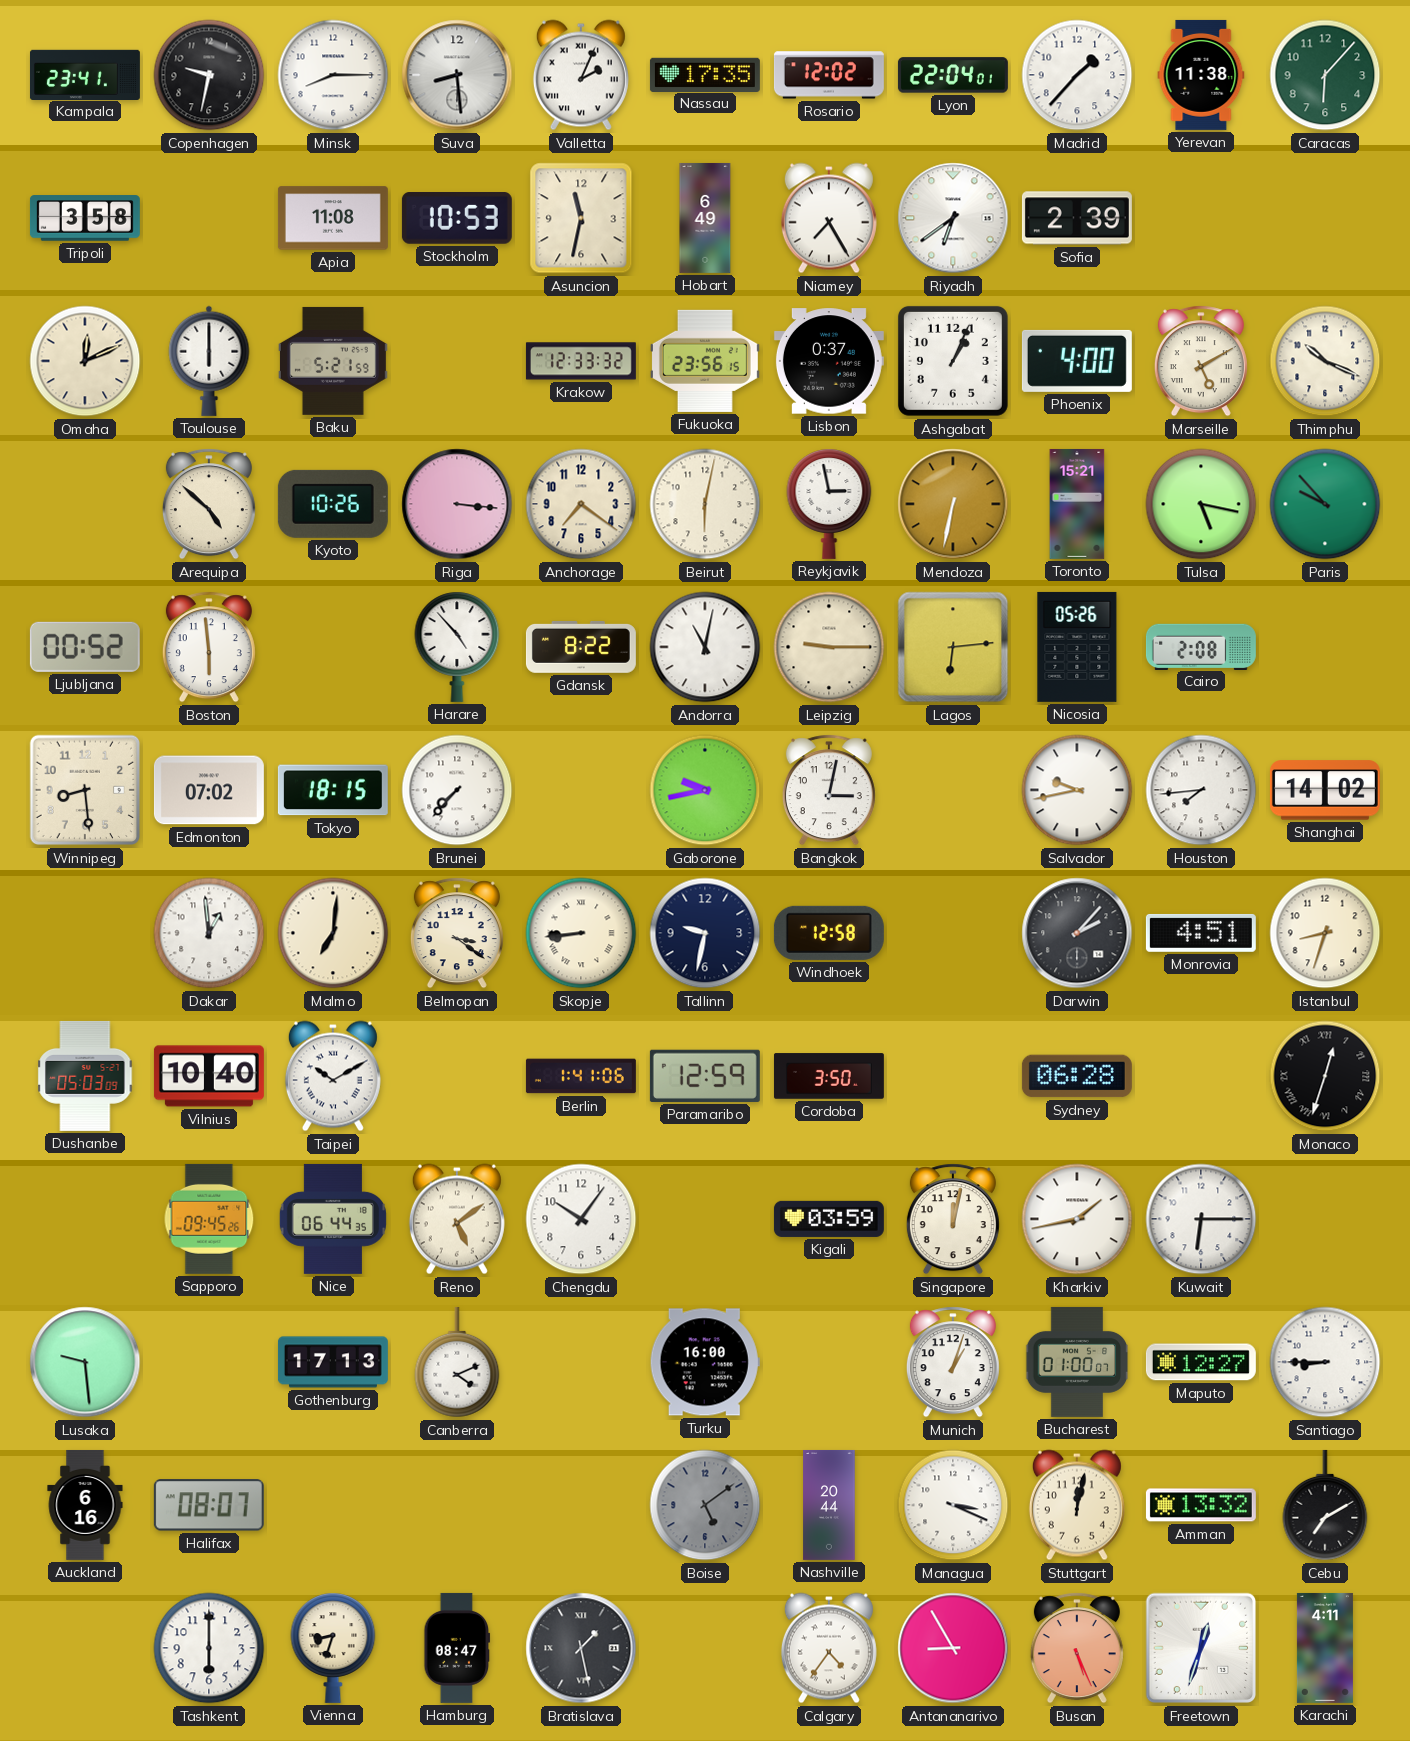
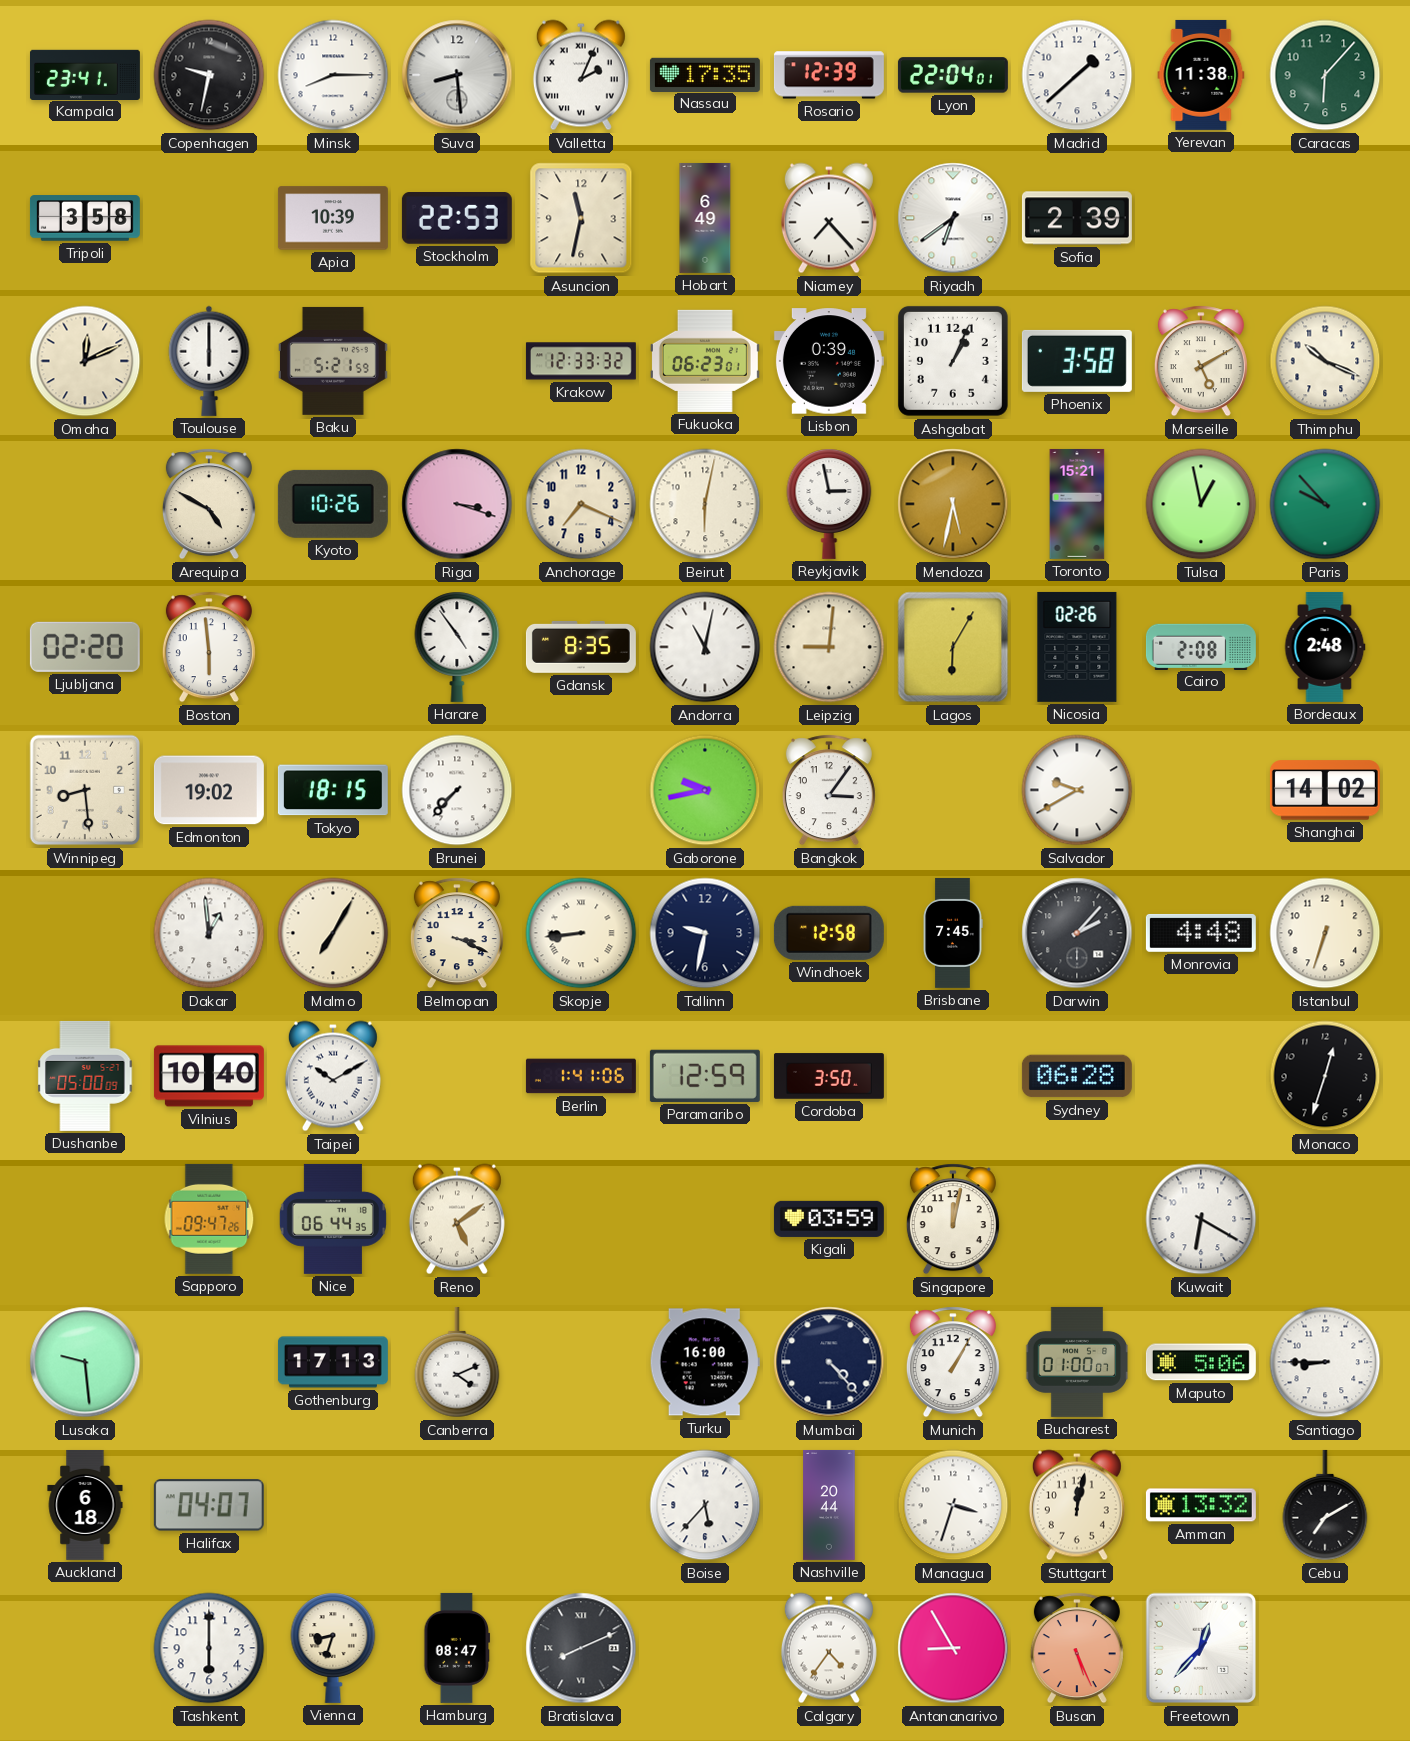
Rosario: 12:02 -> 12:39 (829, 75)
Madrid: 1:37 -> 1:38 (1077, 75)
Apia: 11:08 -> 10:39 (333, 218)
Stockholm: 10:53 -> 22:53 (457, 219)
Niamey: 7:25 -> 7:23 (829, 218)
Fukuoka: 23:56 -> 06:23 (705, 361)
Lisbon: 0:37 -> 0:39 (829, 361)
Phoenix: 4:00 -> 3:58 (1077, 361)
Arequipa: 4:52 -> 4:50 (209, 504)
Riga: 3:16 -> 3:18 (457, 504)
Anchorage: 7:21 -> 7:19 (581, 504)
Mendoza: 6:32 -> 5:32 (953, 504)
Tulsa: 5:17 -> 12:58 (1201, 504)
Ljubljana: 00:52 -> 02:20 (85, 647)
Harare: 4:53 -> 4:54 (457, 647)
Gdansk: 8:22 -> 8:35 (581, 647)
Leipzig: 9:15 -> 9:01 (829, 647)
Lagos: 6:14 -> 6:05 (953, 647)
Nicosia: 05:26 -> 02:26 (1077, 647)
Bordeaux: none -> 2:48 (1325, 647)
Edmonton: 07:02 -> 19:02 (209, 790)
Bangkok: 3:02 -> 3:06 (829, 790)
Salvador: 9:43 -> 9:40 (1077, 790)
Houston: 7:44 -> none (1201, 790)
Malmo: 7:01 -> 7:05 (333, 933)
Belmopan: 3:21 -> 3:19 (457, 933)
Brisbane: none -> 7:45 (953, 933)
Monrovia: 4:51 -> 4:48 (1201, 933)
Istanbul: 8:33 -> 6:33 (1325, 933)
Dushanbe: 05:03 -> 05:00 (85, 1076)
Monaco numerals: Roman -> Arabic (1325, 1076)
Sapporo: 09:45 -> 09:47 (209, 1219)
Chengdu: 10:06 -> none (581, 1219)
Kharkiv: 1:43 -> none (1077, 1219)
Kuwait: 6:15 -> 6:20 (1201, 1219)
Mumbai: none -> 4:23 (829, 1362)
Munich: 1:03 -> 1:05 (953, 1362)
Maputo: 12:27 -> 5:06 (1201, 1362)
Auckland: 6:16 -> 6:18 (85, 1505)
Halifax: 08:07 -> 04:07 (209, 1505)
Boise: 5:09 -> 5:37 (705, 1505)
Boise dial: grey -> white (705, 1505)
Managua: 3:19 -> 3:33 (953, 1505)
Bratislava: 1:28 -> 8:11 (581, 1648)
Freetown: 12:33 -> 12:37 (1201, 1648)
Karachi: 4:11 -> none (1325, 1648)
